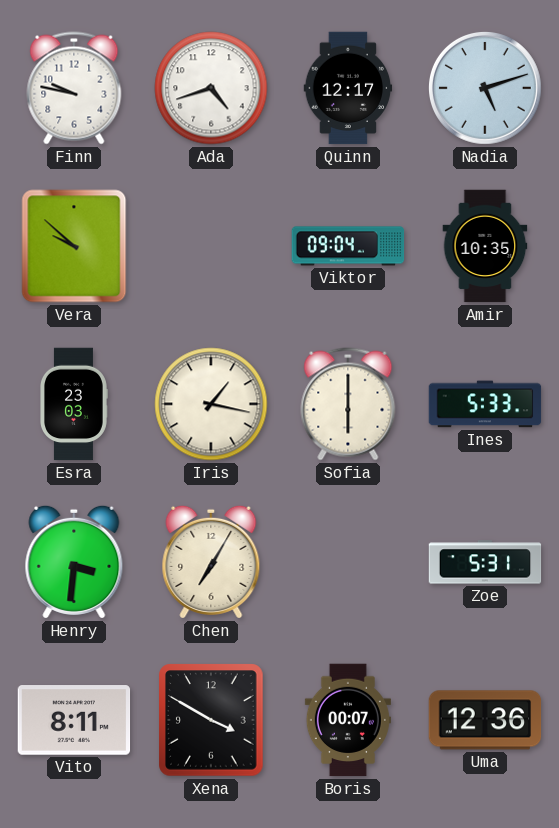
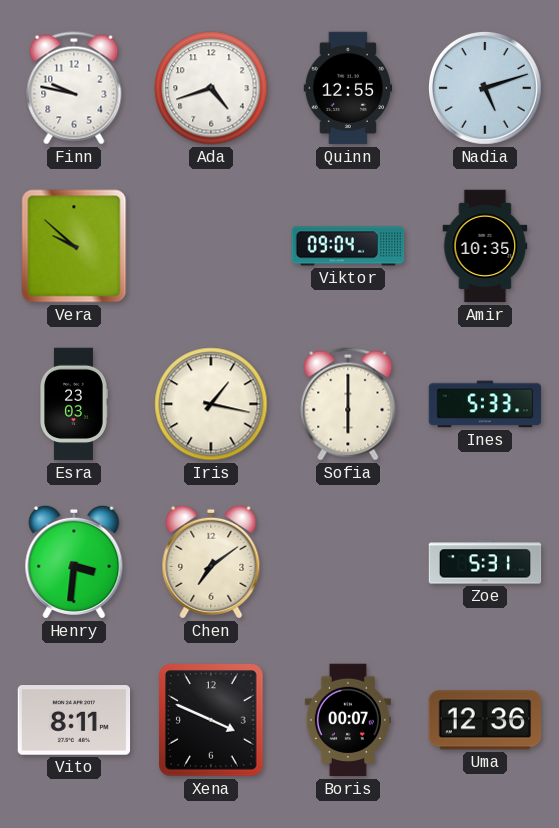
Quinn: 12:17 -> 12:55 (348, 88)
Chen: 7:05 -> 7:09 (211, 562)
Xena: 3:50 -> 3:49 (211, 720)
